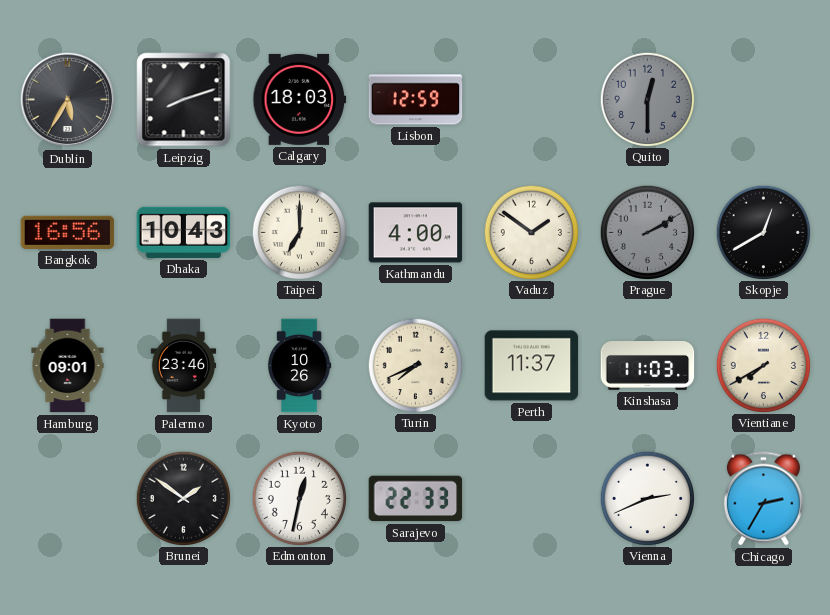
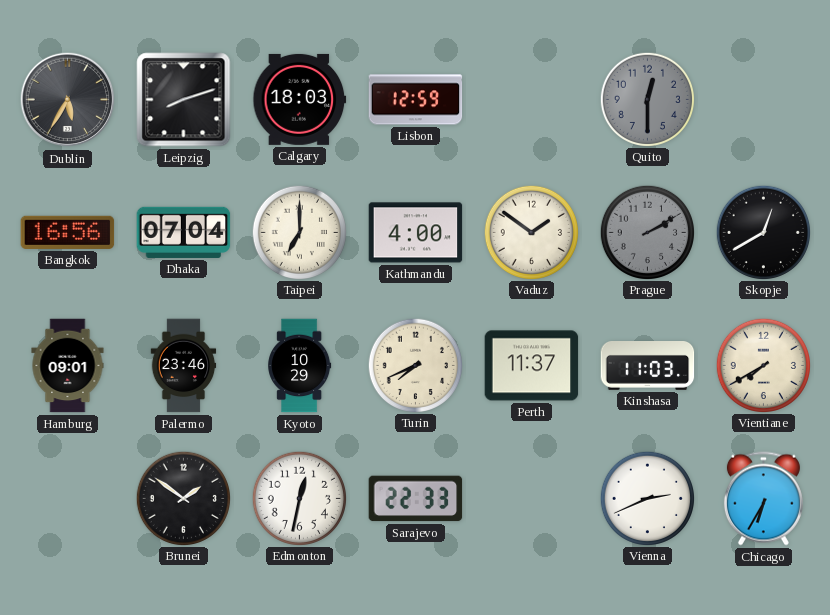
Dhaka: 10:43 -> 07:04 (184, 232)
Kyoto: 10:26 -> 10:29 (300, 366)
Chicago: 2:35 -> 6:35 (763, 499)
